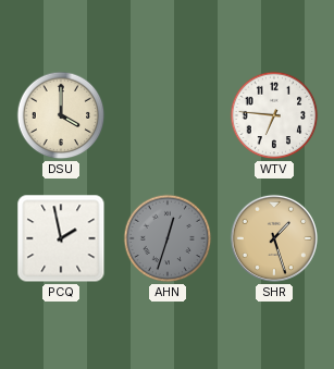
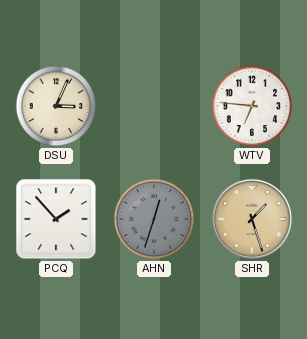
DSU: 4:00 -> 3:04 (56, 106)
PCQ: 1:58 -> 1:53 (56, 219)
